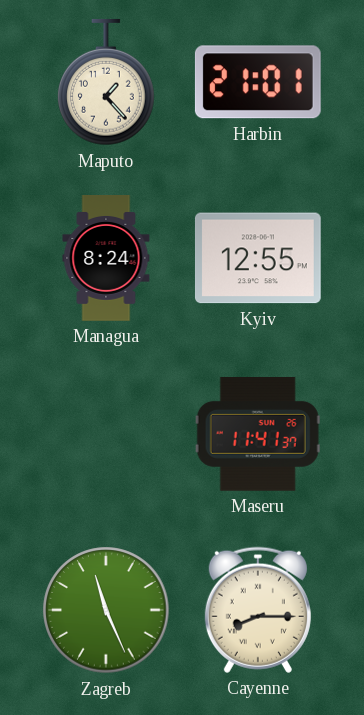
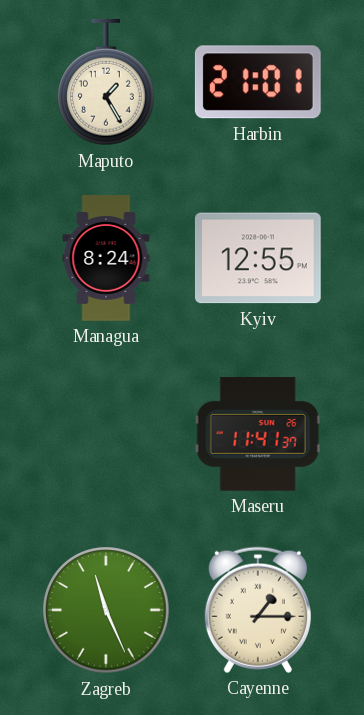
Maputo: 1:23 -> 1:25 (106, 83)
Cayenne: 8:15 -> 1:15 (258, 610)
